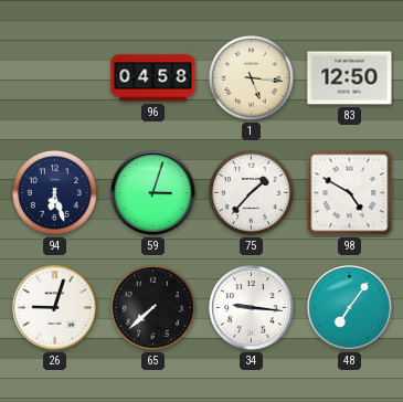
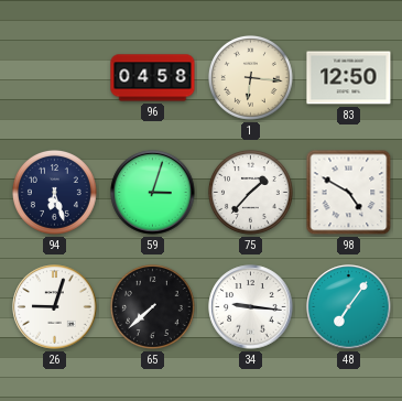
1: 5:16 -> 6:16 (250, 77)
